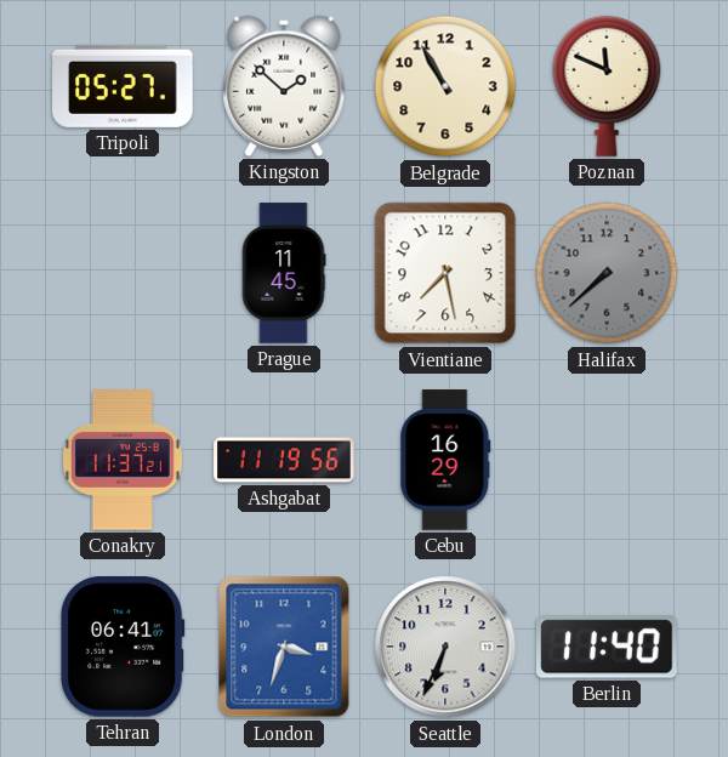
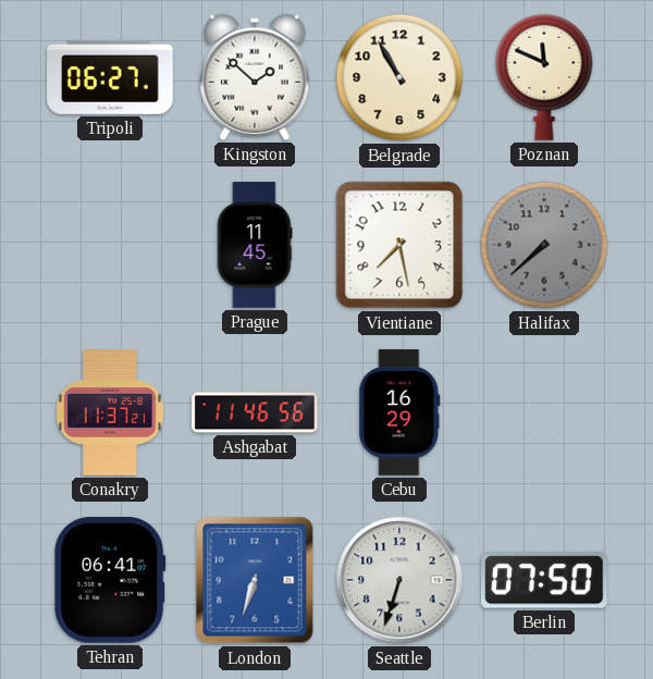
Tripoli: 05:27 -> 06:27 (110, 77)
Ashgabat: 11:19 -> 11:46 (255, 412)
London: 3:33 -> 6:33 (255, 580)
Seattle: 6:34 -> 6:33 (399, 580)
Berlin: 11:40 -> 07:50 (545, 580)
